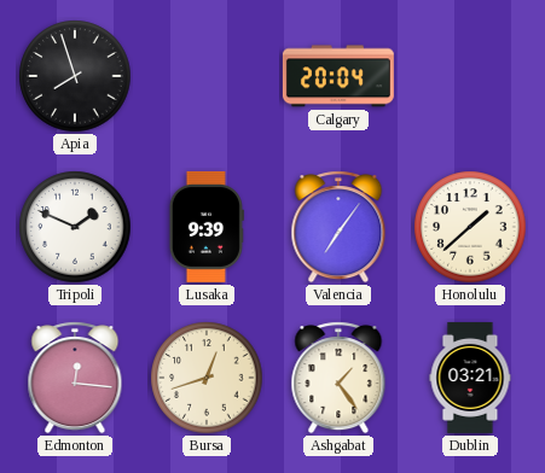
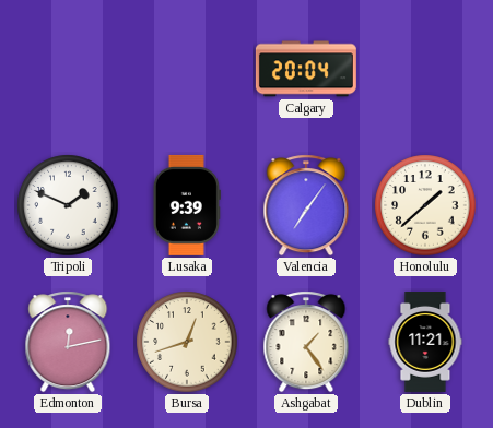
Apia: 7:57 -> none (75, 76)
Edmonton: 12:16 -> 12:13 (68, 342)
Dublin: 03:21 -> 11:21 (425, 342)
